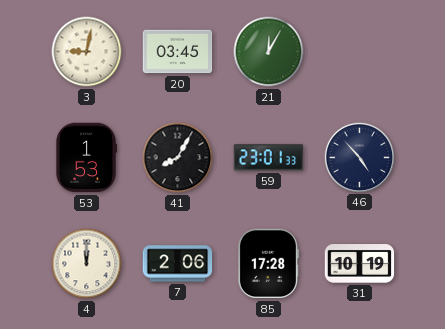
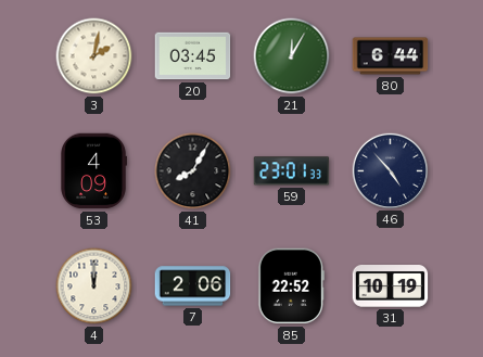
3: 9:02 -> 2:02 (94, 56)
80: none -> 6:44 (391, 56)
53: 1:53 -> 4:09 (93, 171)
85: 17:28 -> 22:52 (291, 286)
